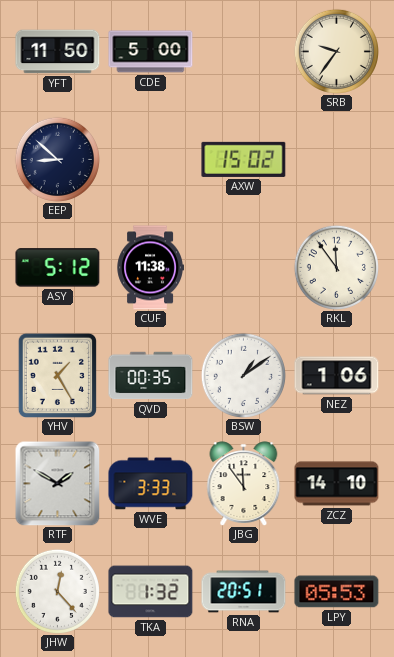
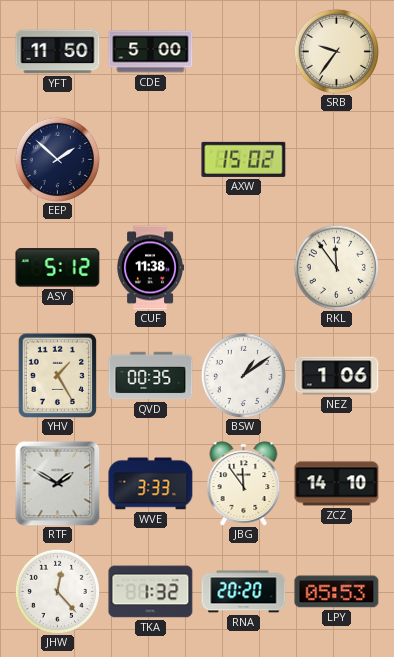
EEP: 8:52 -> 1:52 (57, 159)
RNA: 20:51 -> 20:20 (244, 592)
